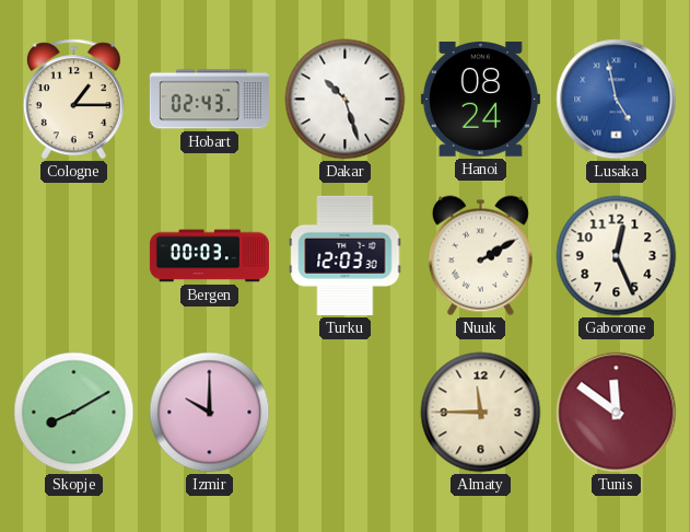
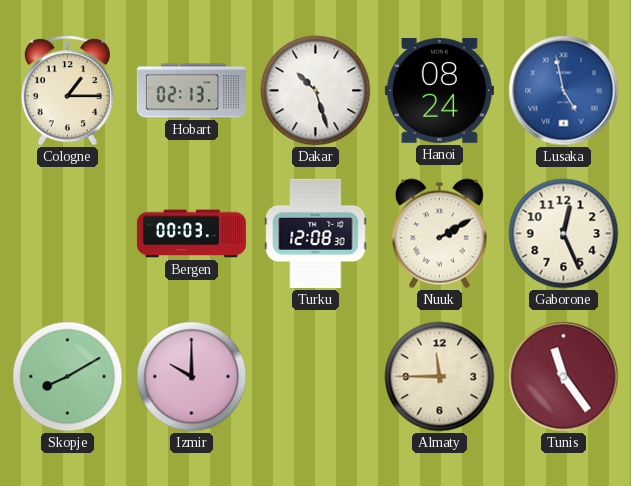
Hobart: 02:43 -> 02:13 (191, 91)
Turku: 12:03 -> 12:08 (316, 233)
Tunis: 11:51 -> 11:24 (564, 377)
